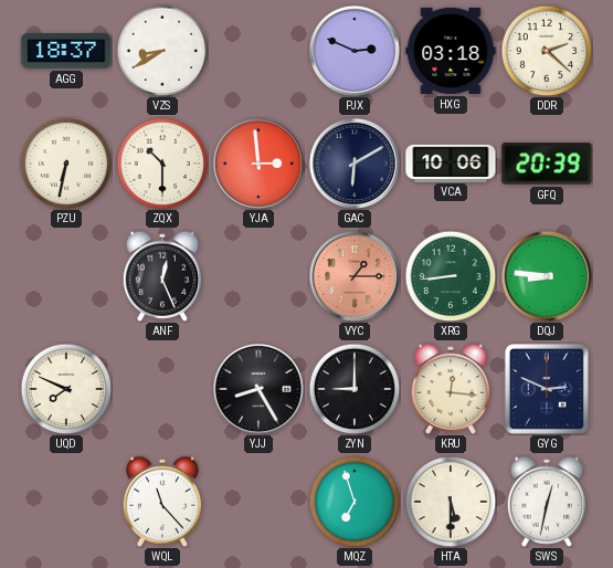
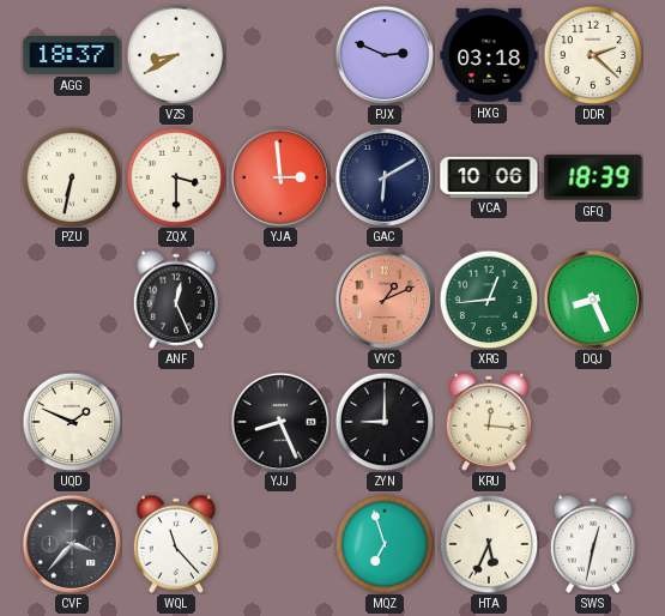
ZQX: 10:30 -> 3:30 (176, 177)
GFQ: 20:39 -> 18:39 (593, 177)
VYC: 1:15 -> 1:11 (385, 300)
XRG: 8:44 -> 12:44 (489, 300)
DQJ: 8:46 -> 8:26 (593, 300)
UQD: 7:49 -> 1:49 (72, 422)
YJJ: 8:25 -> 8:26 (280, 422)
GYG: 2:49 -> none (547, 389)
CVF: none -> 3:37 (72, 544)
HTA: 5:30 -> 5:34 (489, 544)
